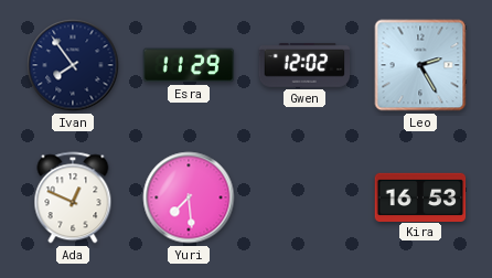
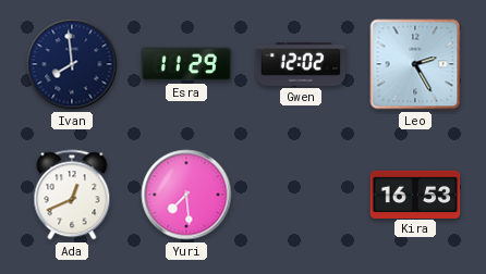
Ivan: 7:54 -> 7:59 (72, 64)
Ada: 12:49 -> 12:41 (72, 195)
